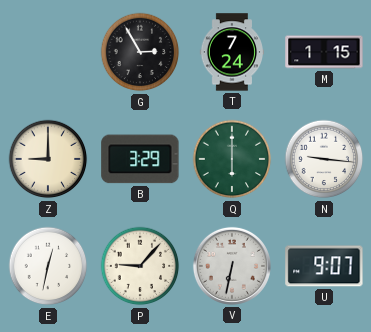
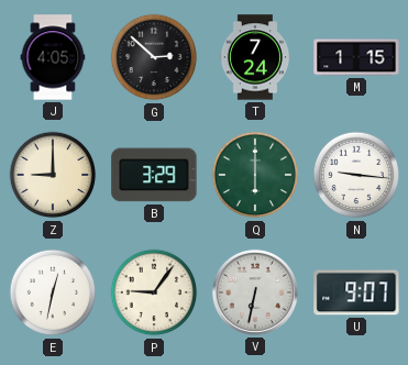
J: none -> 4:05 (53, 57)
G: 2:55 -> 2:52 (154, 57)
P: 9:07 -> 9:06 (154, 292)
